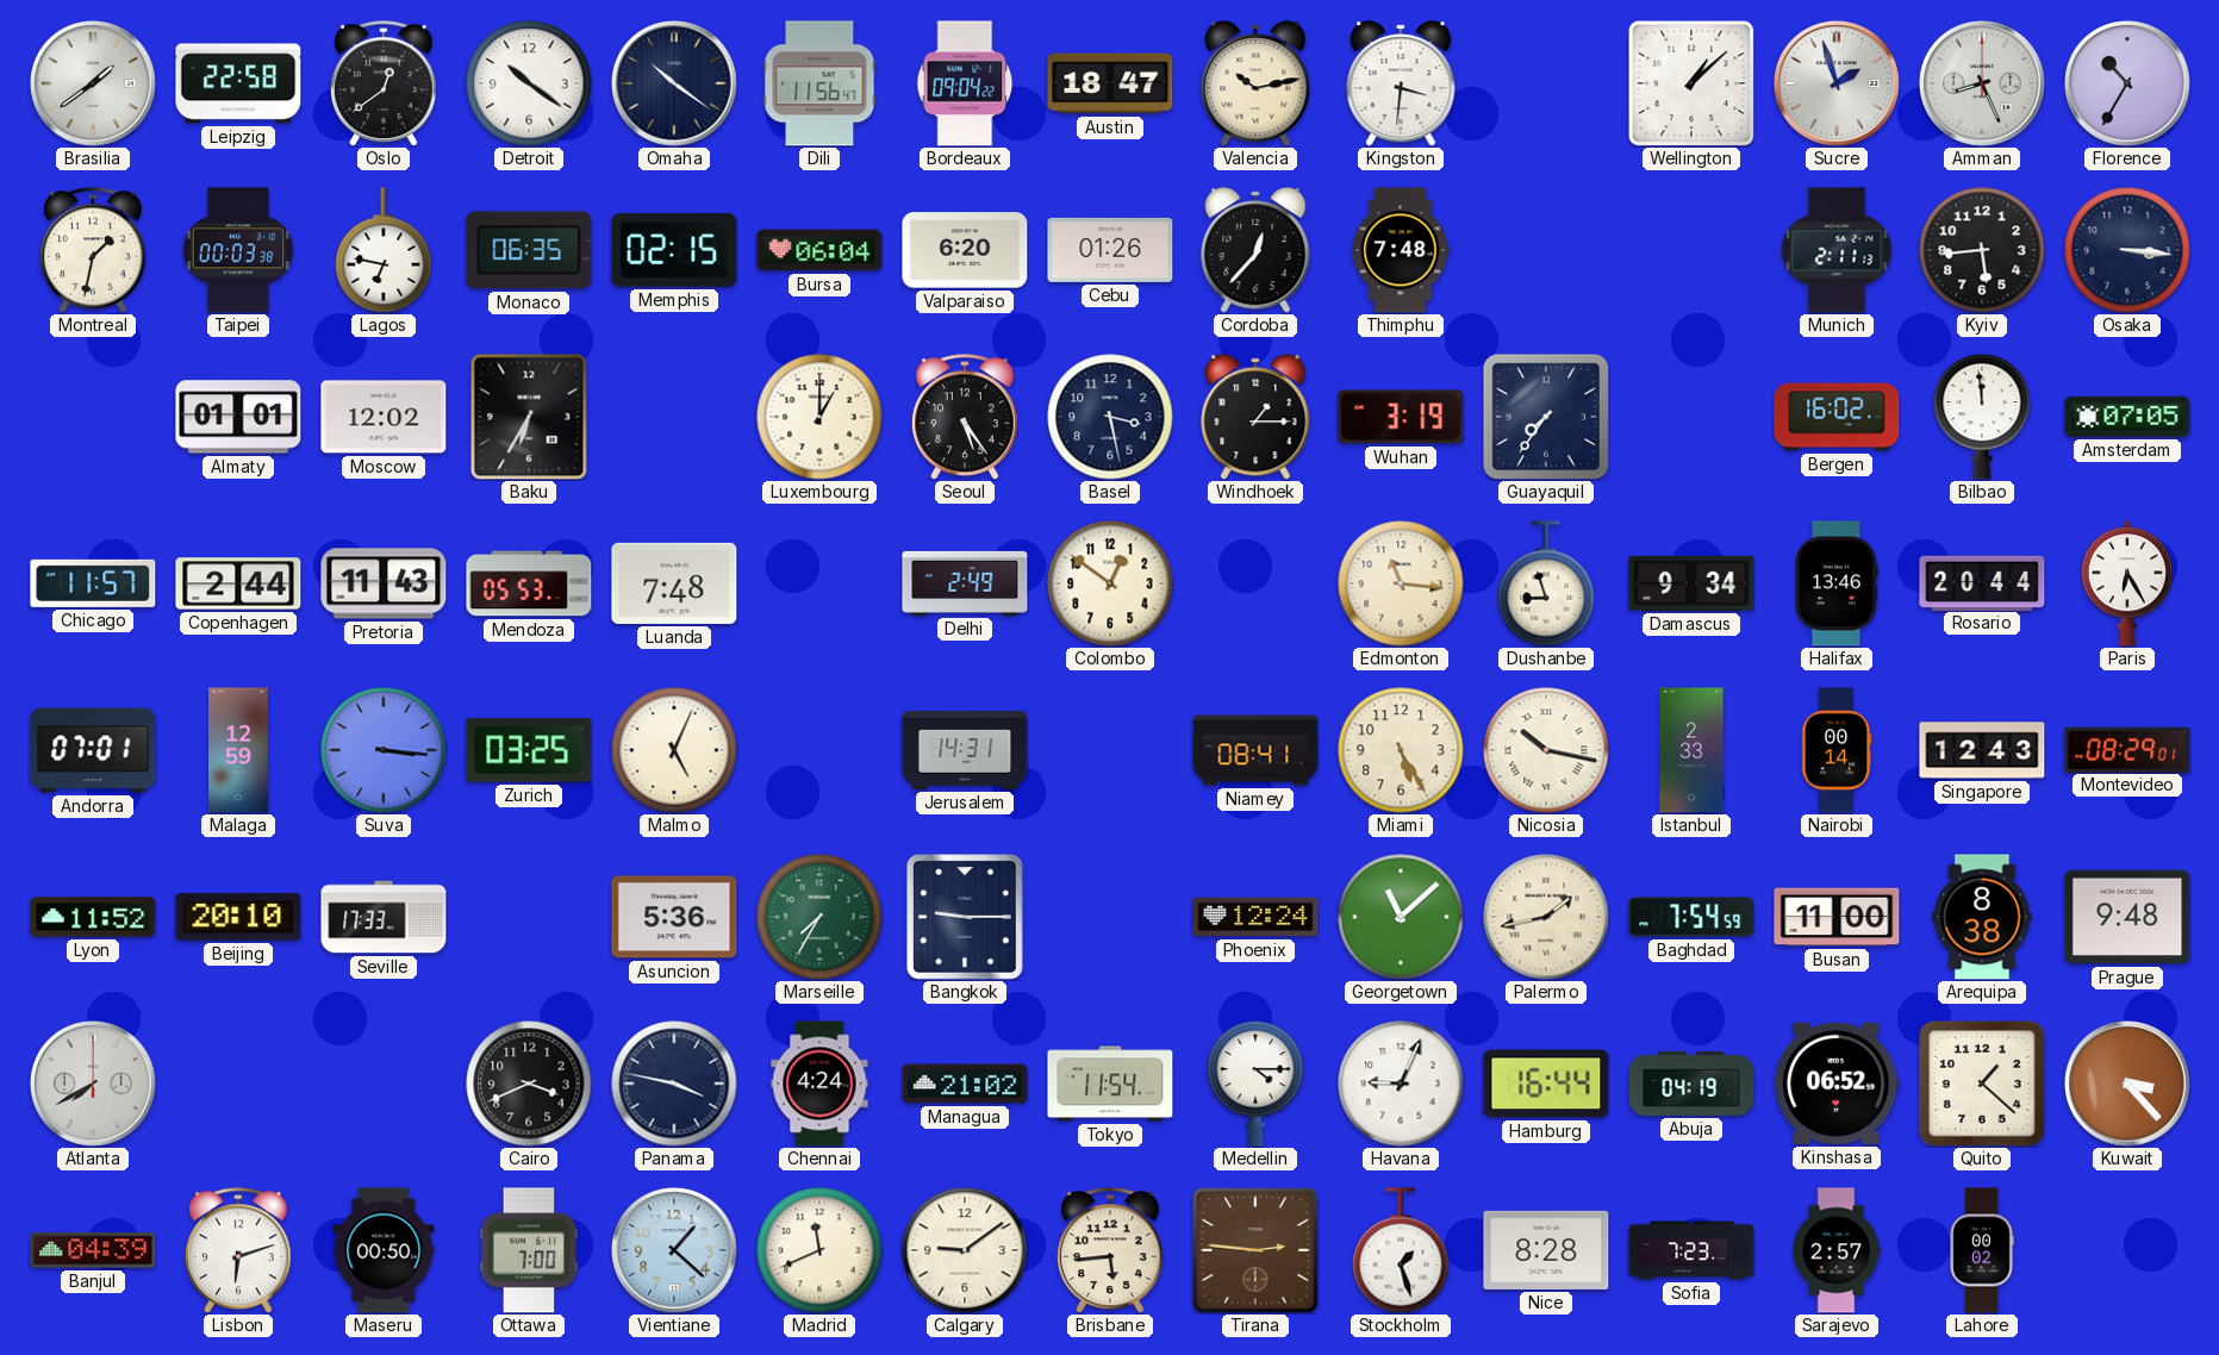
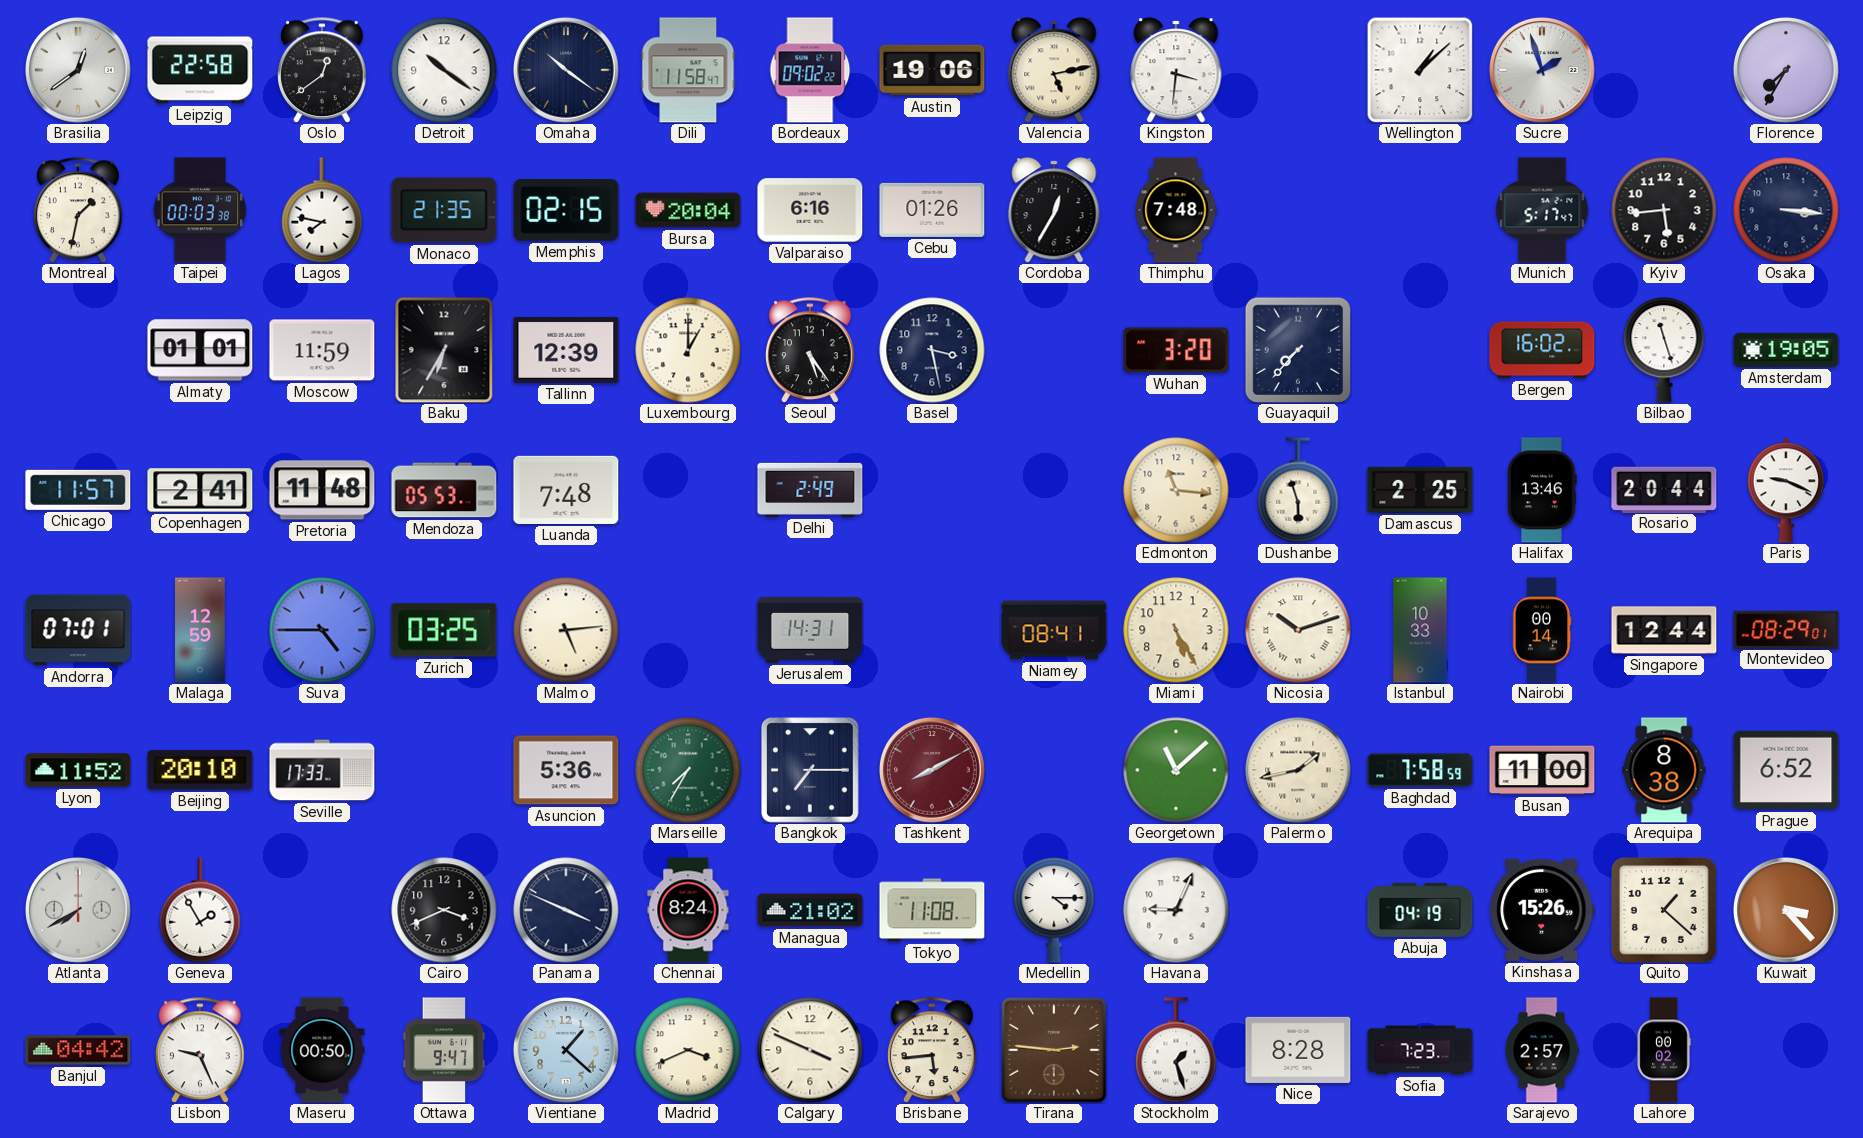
Brasilia: 1:39 -> 12:39 (79, 71)
Dili: 11:56 -> 11:58 (688, 70)
Bordeaux: 09:04 -> 09:02 (810, 70)
Austin: 18:47 -> 19:06 (932, 70)
Valencia: 10:13 -> 5:13 (1054, 70)
Amman: 8:26 -> none (1983, 85)
Florence: 10:35 -> 7:35 (1787, 71)
Lagos: 6:47 -> 7:47 (322, 210)
Monaco: 06:35 -> 21:35 (444, 210)
Bursa: 06:04 -> 20:04 (688, 210)
Valparaiso: 6:20 -> 6:16 (810, 210)
Cordoba: 12:37 -> 12:35 (1054, 210)
Munich: 2:11 -> 5:17 (1542, 210)
Moscow: 12:02 -> 11:59 (322, 350)
Tallinn: none -> 12:39 (566, 350)
Windhoek: 1:15 -> none (1255, 417)
Wuhan: 3:19 -> 3:20 (1176, 350)
Guayaquil: 7:36 -> 7:37 (1297, 349)
Bilbao: 11:59 -> 11:27 (1664, 350)
Amsterdam: 07:05 -> 19:05 (1786, 350)
Copenhagen: 2:44 -> 2:41 (200, 490)
Pretoria: 11:43 -> 11:48 (322, 490)
Colombo: 12:51 -> none (1110, 583)
Dushanbe: 8:57 -> 5:57 (1298, 490)
Damascus: 9:34 -> 2:25 (1420, 490)
Paris: 6:25 -> 9:19 (1786, 490)
Suva: 3:16 -> 4:45 (322, 630)
Malmo: 5:04 -> 5:14 (566, 630)
Nicosia: 10:17 -> 10:12 (1298, 630)
Istanbul: 2:33 -> 10:33 (1420, 630)
Singapore: 12:43 -> 12:44 (1664, 630)
Bangkok: 9:15 -> 7:15 (810, 770)
Tashkent: none -> 8:10 (933, 771)
Phoenix: 12:24 -> none (1255, 917)
Baghdad: 7:54 -> 7:58 (1420, 770)
Prague: 9:48 -> 6:52 (1786, 770)
Geneva: none -> 1:55 (200, 910)
Panama: 3:47 -> 3:49 (566, 910)
Chennai: 4:24 -> 8:24 (688, 910)
Tokyo: 11:54 -> 11:08 (932, 910)
Hamburg: 16:44 -> none (1546, 1084)
Kinshasa: 06:52 -> 15:26 (1542, 910)
Banjul: 04:39 -> 04:42 (78, 1050)
Lisbon: 6:12 -> 9:26 (200, 1050)
Ottawa: 7:00 -> 9:47 (444, 1050)
Madrid: 11:41 -> 3:41 (688, 1050)
Calgary: 9:09 -> 3:49 (810, 1050)
